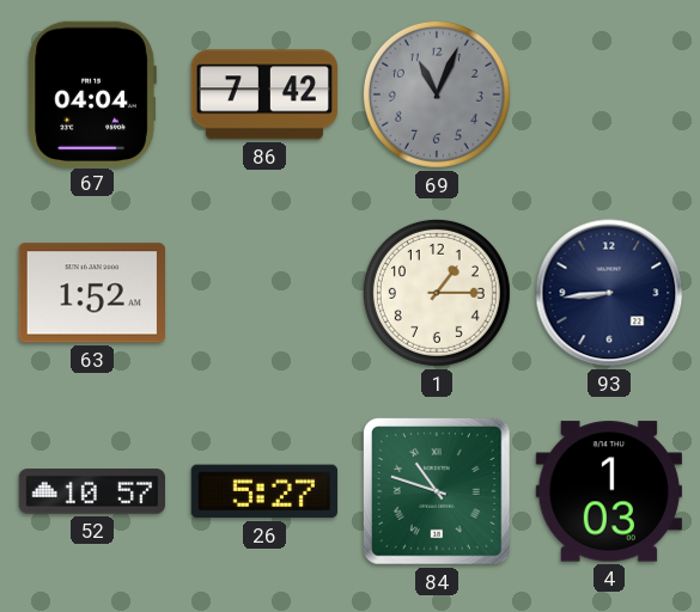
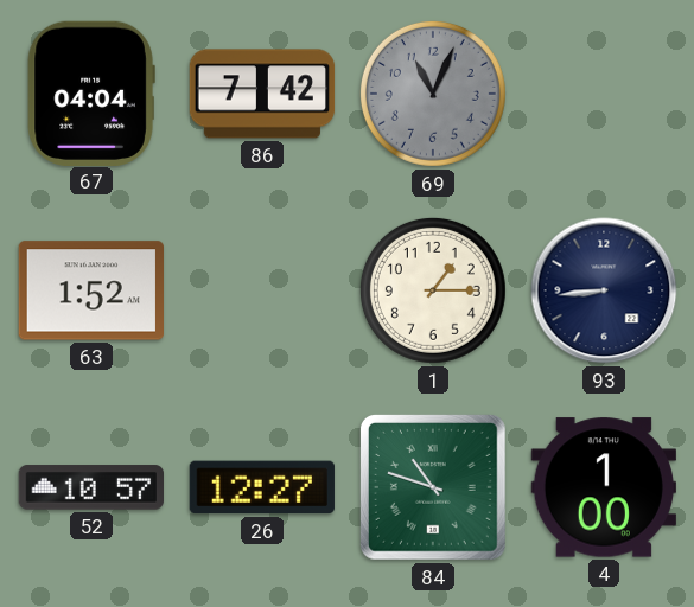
26: 5:27 -> 12:27 (262, 487)
4: 1:03 -> 1:00 (603, 487)
